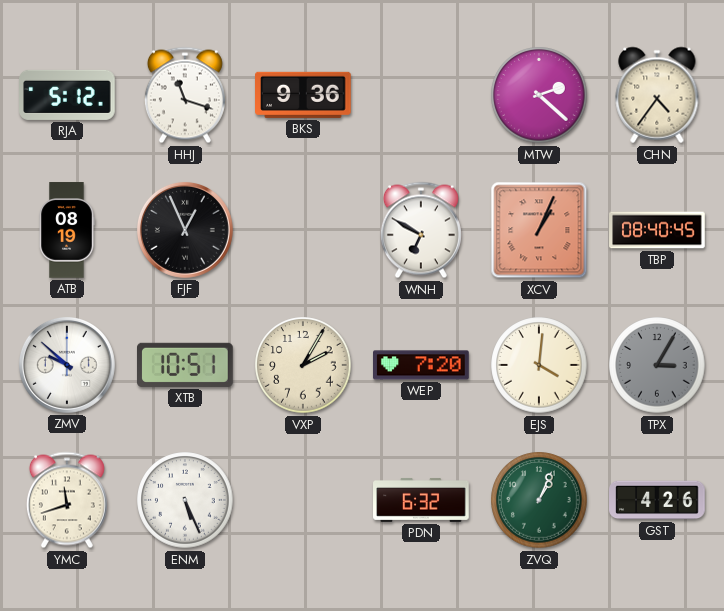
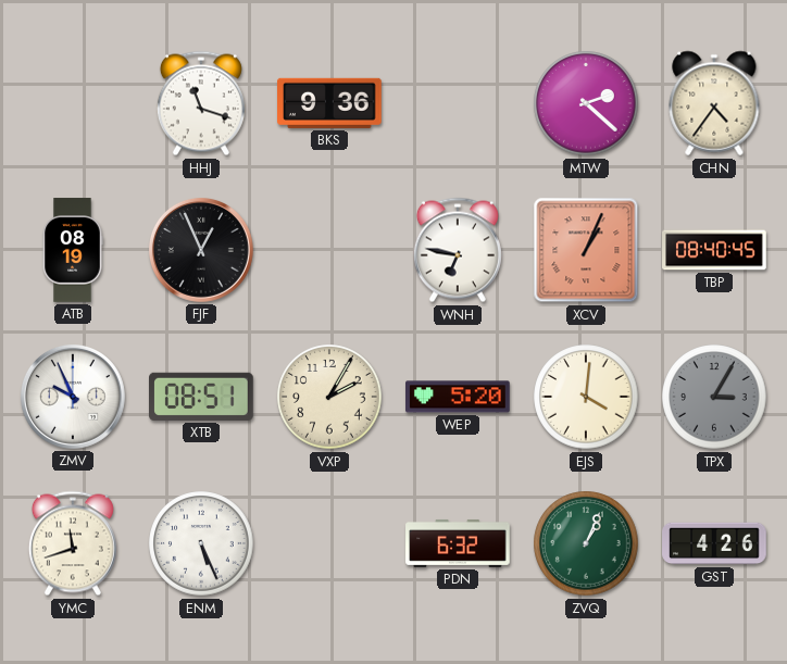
RJA: 5:12 -> none (67, 95)
WNH: 6:50 -> 6:47 (458, 250)
ZMV: 9:52 -> 9:56 (73, 397)
XTB: 10:51 -> 08:51 (202, 397)
WEP: 7:20 -> 5:20 (459, 397)
